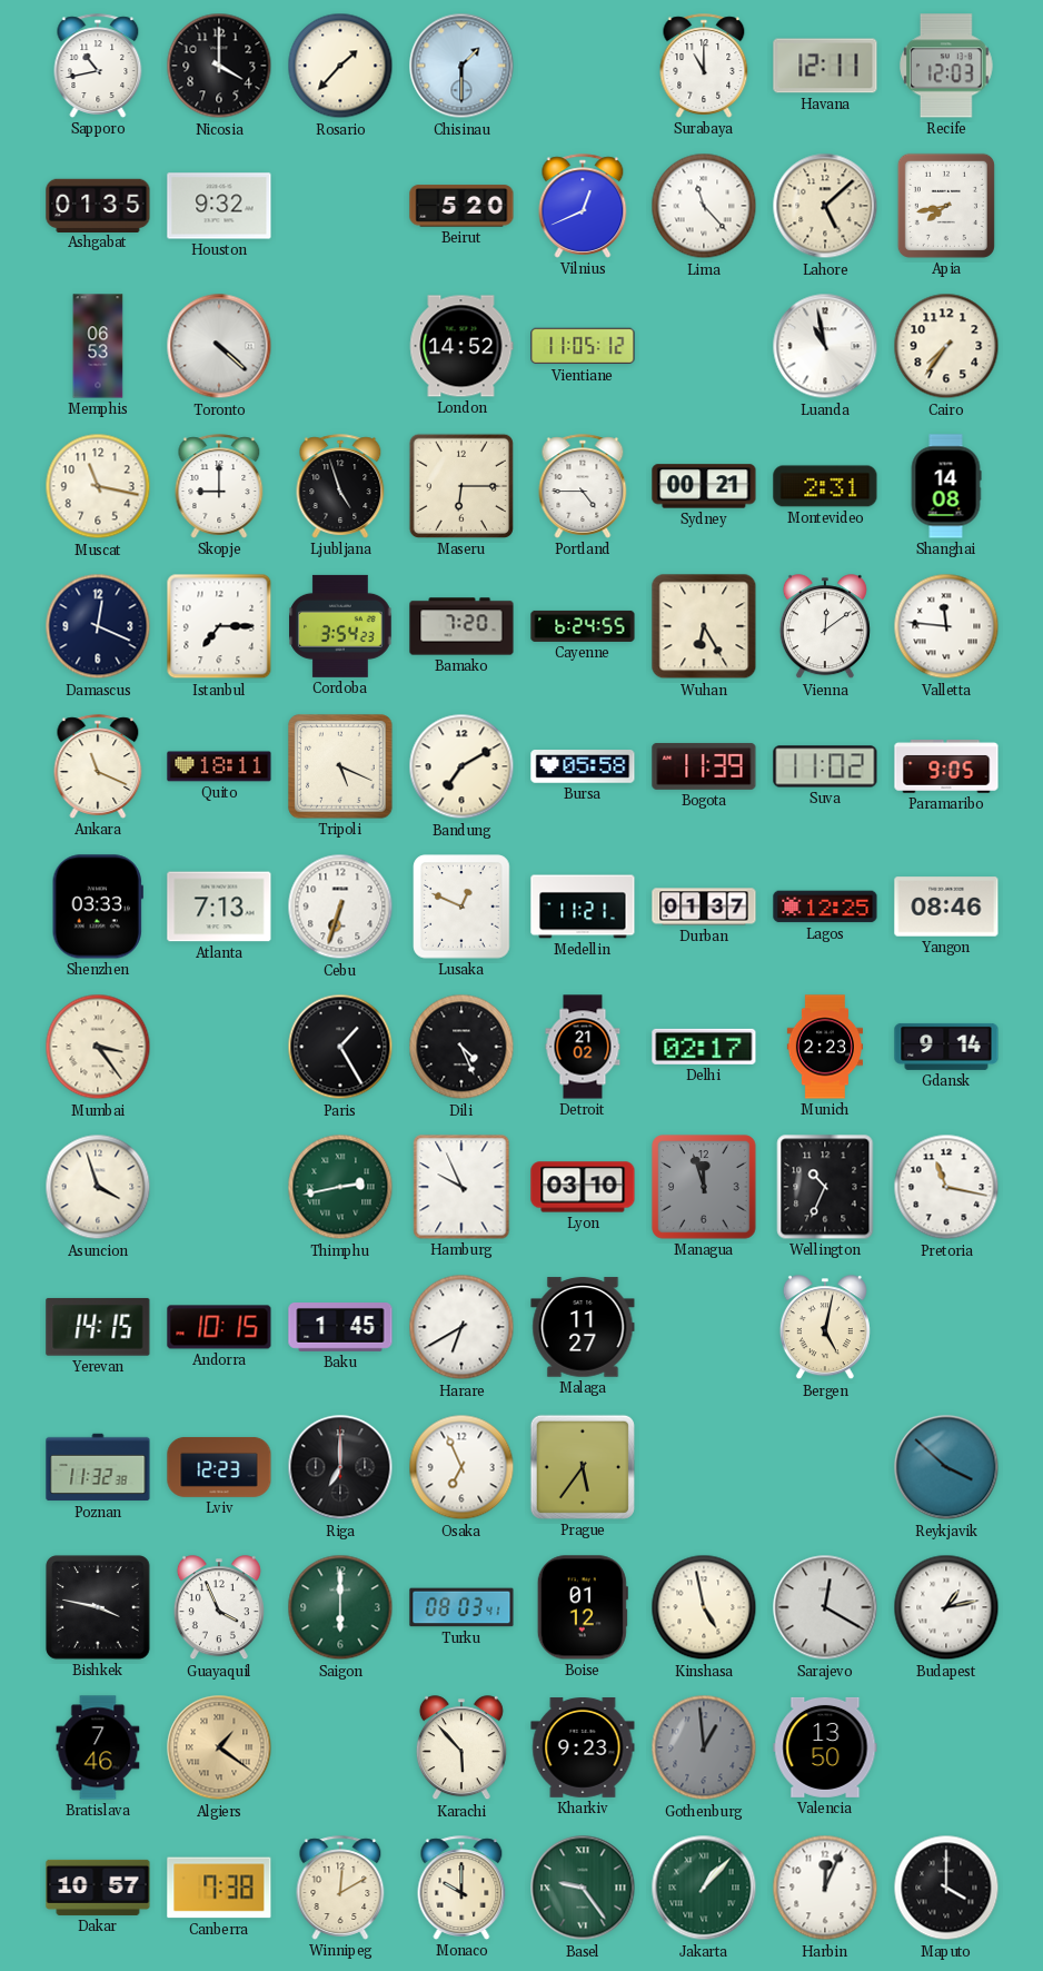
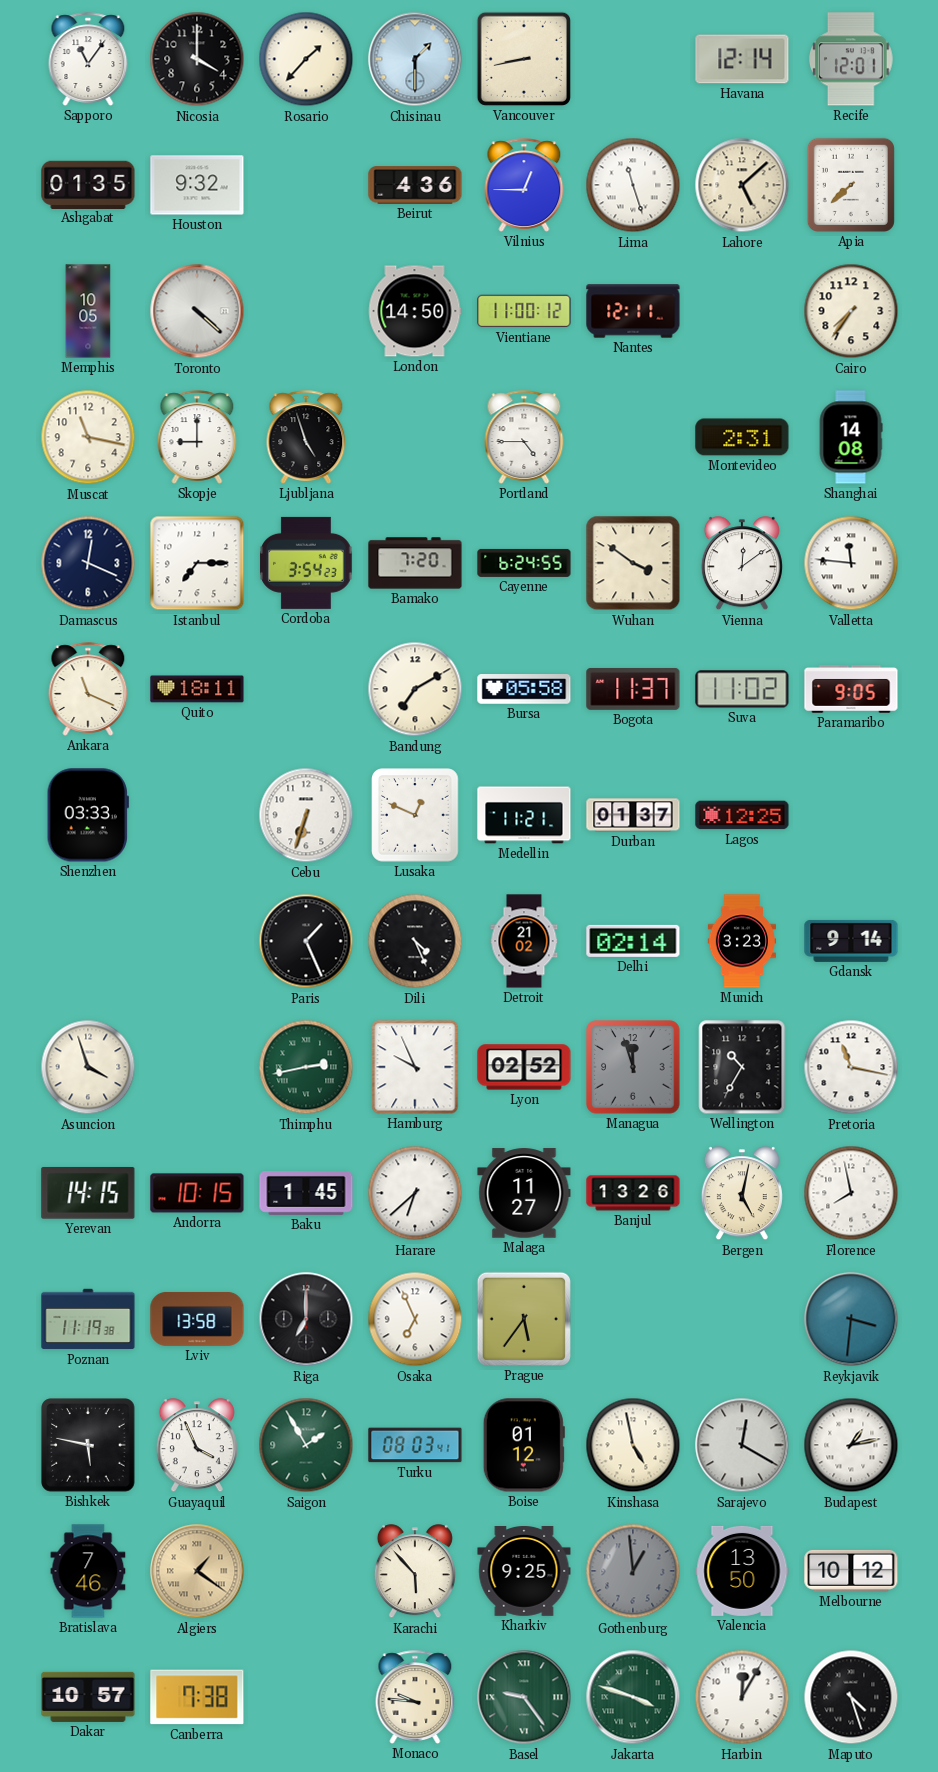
Sapporo: 10:43 -> 11:06 (88, 59)
Vancouver: none -> 8:43 (524, 59)
Surabaya: 11:00 -> none (704, 66)
Havana: 12:11 -> 12:14 (742, 59)
Recife: 12:03 -> 12:01 (852, 59)
Beirut: 5:20 -> 4:36 (415, 185)
Vilnius: 12:41 -> 12:45 (524, 185)
Lima: 11:23 -> 11:27 (633, 185)
Apia: 7:43 -> 7:38 (851, 185)
Memphis: 06:53 -> 10:05 (88, 311)
London: 14:52 -> 14:50 (415, 311)
Vientiane: 11:05 -> 11:00 (524, 311)
Nantes: none -> 12:11 (633, 311)
Luanda: 10:58 -> none (825, 346)
Maseru: 6:15 -> none (461, 486)
Sydney: 00:21 -> none (704, 486)
Wuhan: 6:25 -> 3:51 (633, 563)
Tripoli: 5:19 -> none (340, 766)
Bogota: 11:39 -> 11:37 (633, 689)
Atlanta: 7:13 -> none (219, 907)
Yangon: 08:46 -> none (946, 907)
Mumbai: 3:24 -> none (98, 1047)
Paris: 1:25 -> 1:26 (306, 941)
Delhi: 02:17 -> 02:14 (633, 941)
Munich: 2:23 -> 3:23 (741, 941)
Lyon: 03:10 -> 02:52 (524, 1067)
Wellington: 10:34 -> 10:35 (742, 1067)
Harare: 6:40 -> 6:38 (415, 1193)
Banjul: none -> 13:26 (633, 1193)
Florence: none -> 7:58 (851, 1193)
Poznan: 11:32 -> 11:19 (88, 1319)
Lviv: 12:23 -> 13:58 (197, 1319)
Reykjavik: 3:52 -> 3:31 (851, 1319)
Bishkek: 3:47 -> 5:47 (88, 1445)
Saigon: 6:00 -> 1:55 (306, 1445)
Kharkiv: 9:23 -> 9:25 (524, 1572)
Melbourne: none -> 10:12 (851, 1571)
Winnipeg: 12:10 -> none (340, 1888)
Monaco: 10:00 -> 9:46 (415, 1697)
Jakarta: 1:07 -> 3:48 (633, 1697)
Harbin: 12:04 -> 12:05 (742, 1697)
Maputo: 4:00 -> 4:27 (851, 1697)
